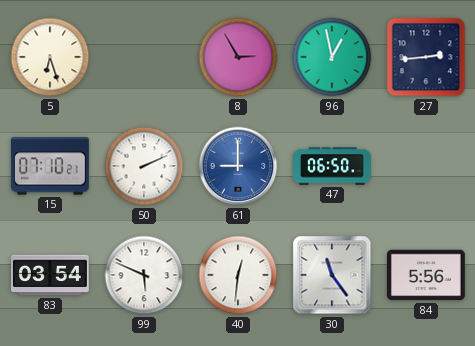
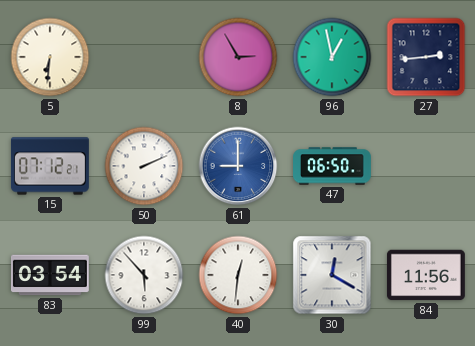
5: 6:27 -> 6:31 (50, 57)
15: 07:10 -> 07:12 (50, 166)
99: 5:49 -> 5:53 (144, 275)
30: 11:24 -> 12:20 (332, 275)
84: 5:56 -> 11:56 (426, 275)
